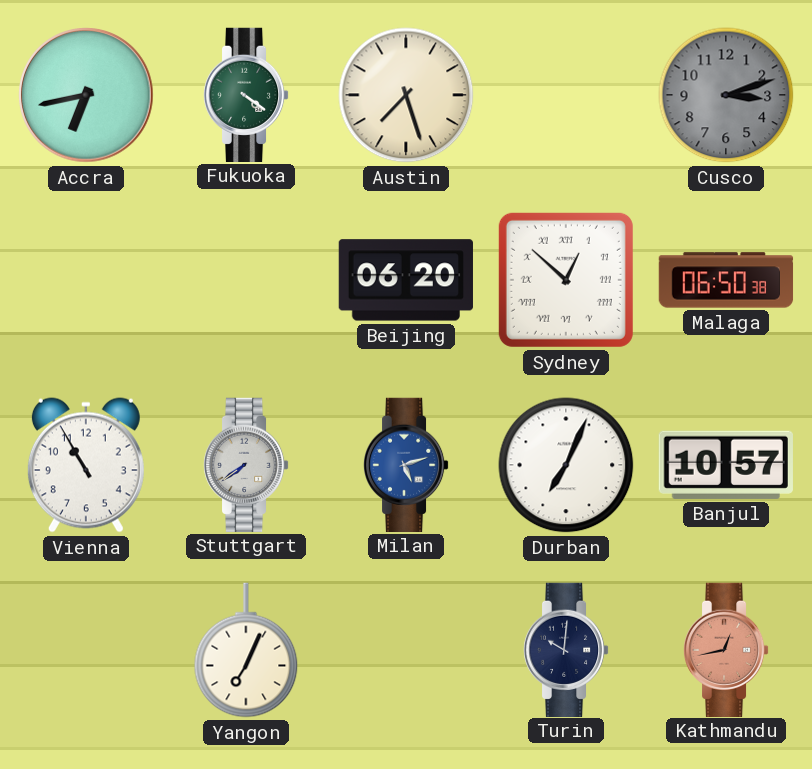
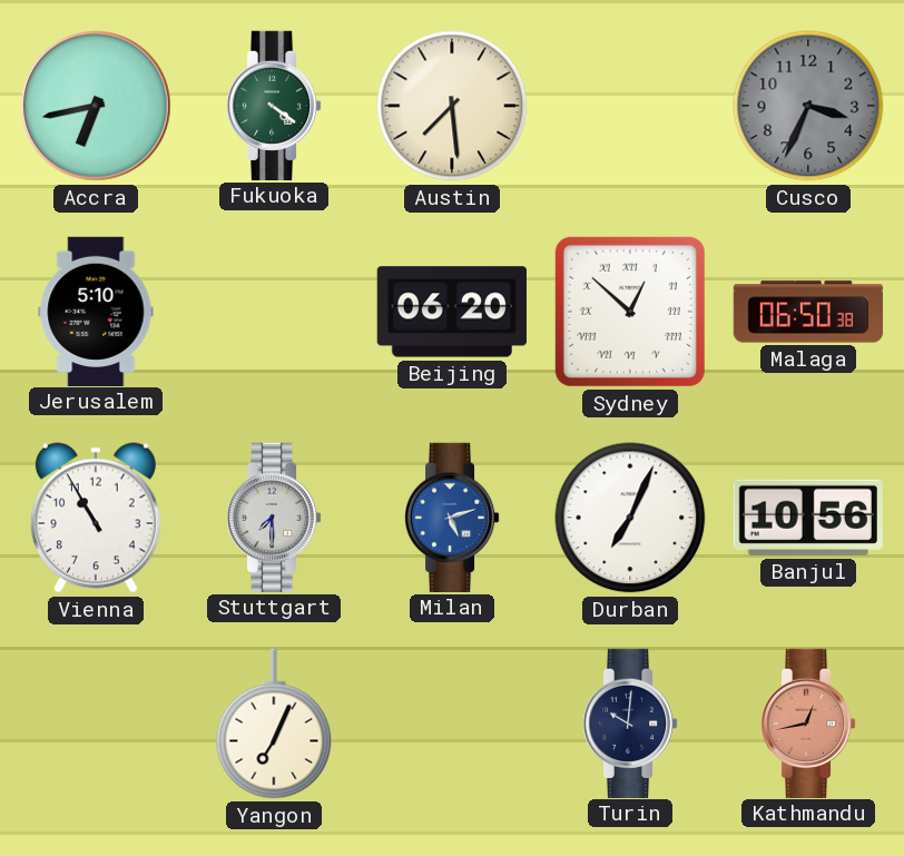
Austin: 7:27 -> 7:29 (452, 106)
Cusco: 3:12 -> 3:34 (808, 106)
Jerusalem: none -> 5:10 (96, 311)
Stuttgart: 7:39 -> 7:30 (274, 516)
Banjul: 10:57 -> 10:56 (808, 518)
